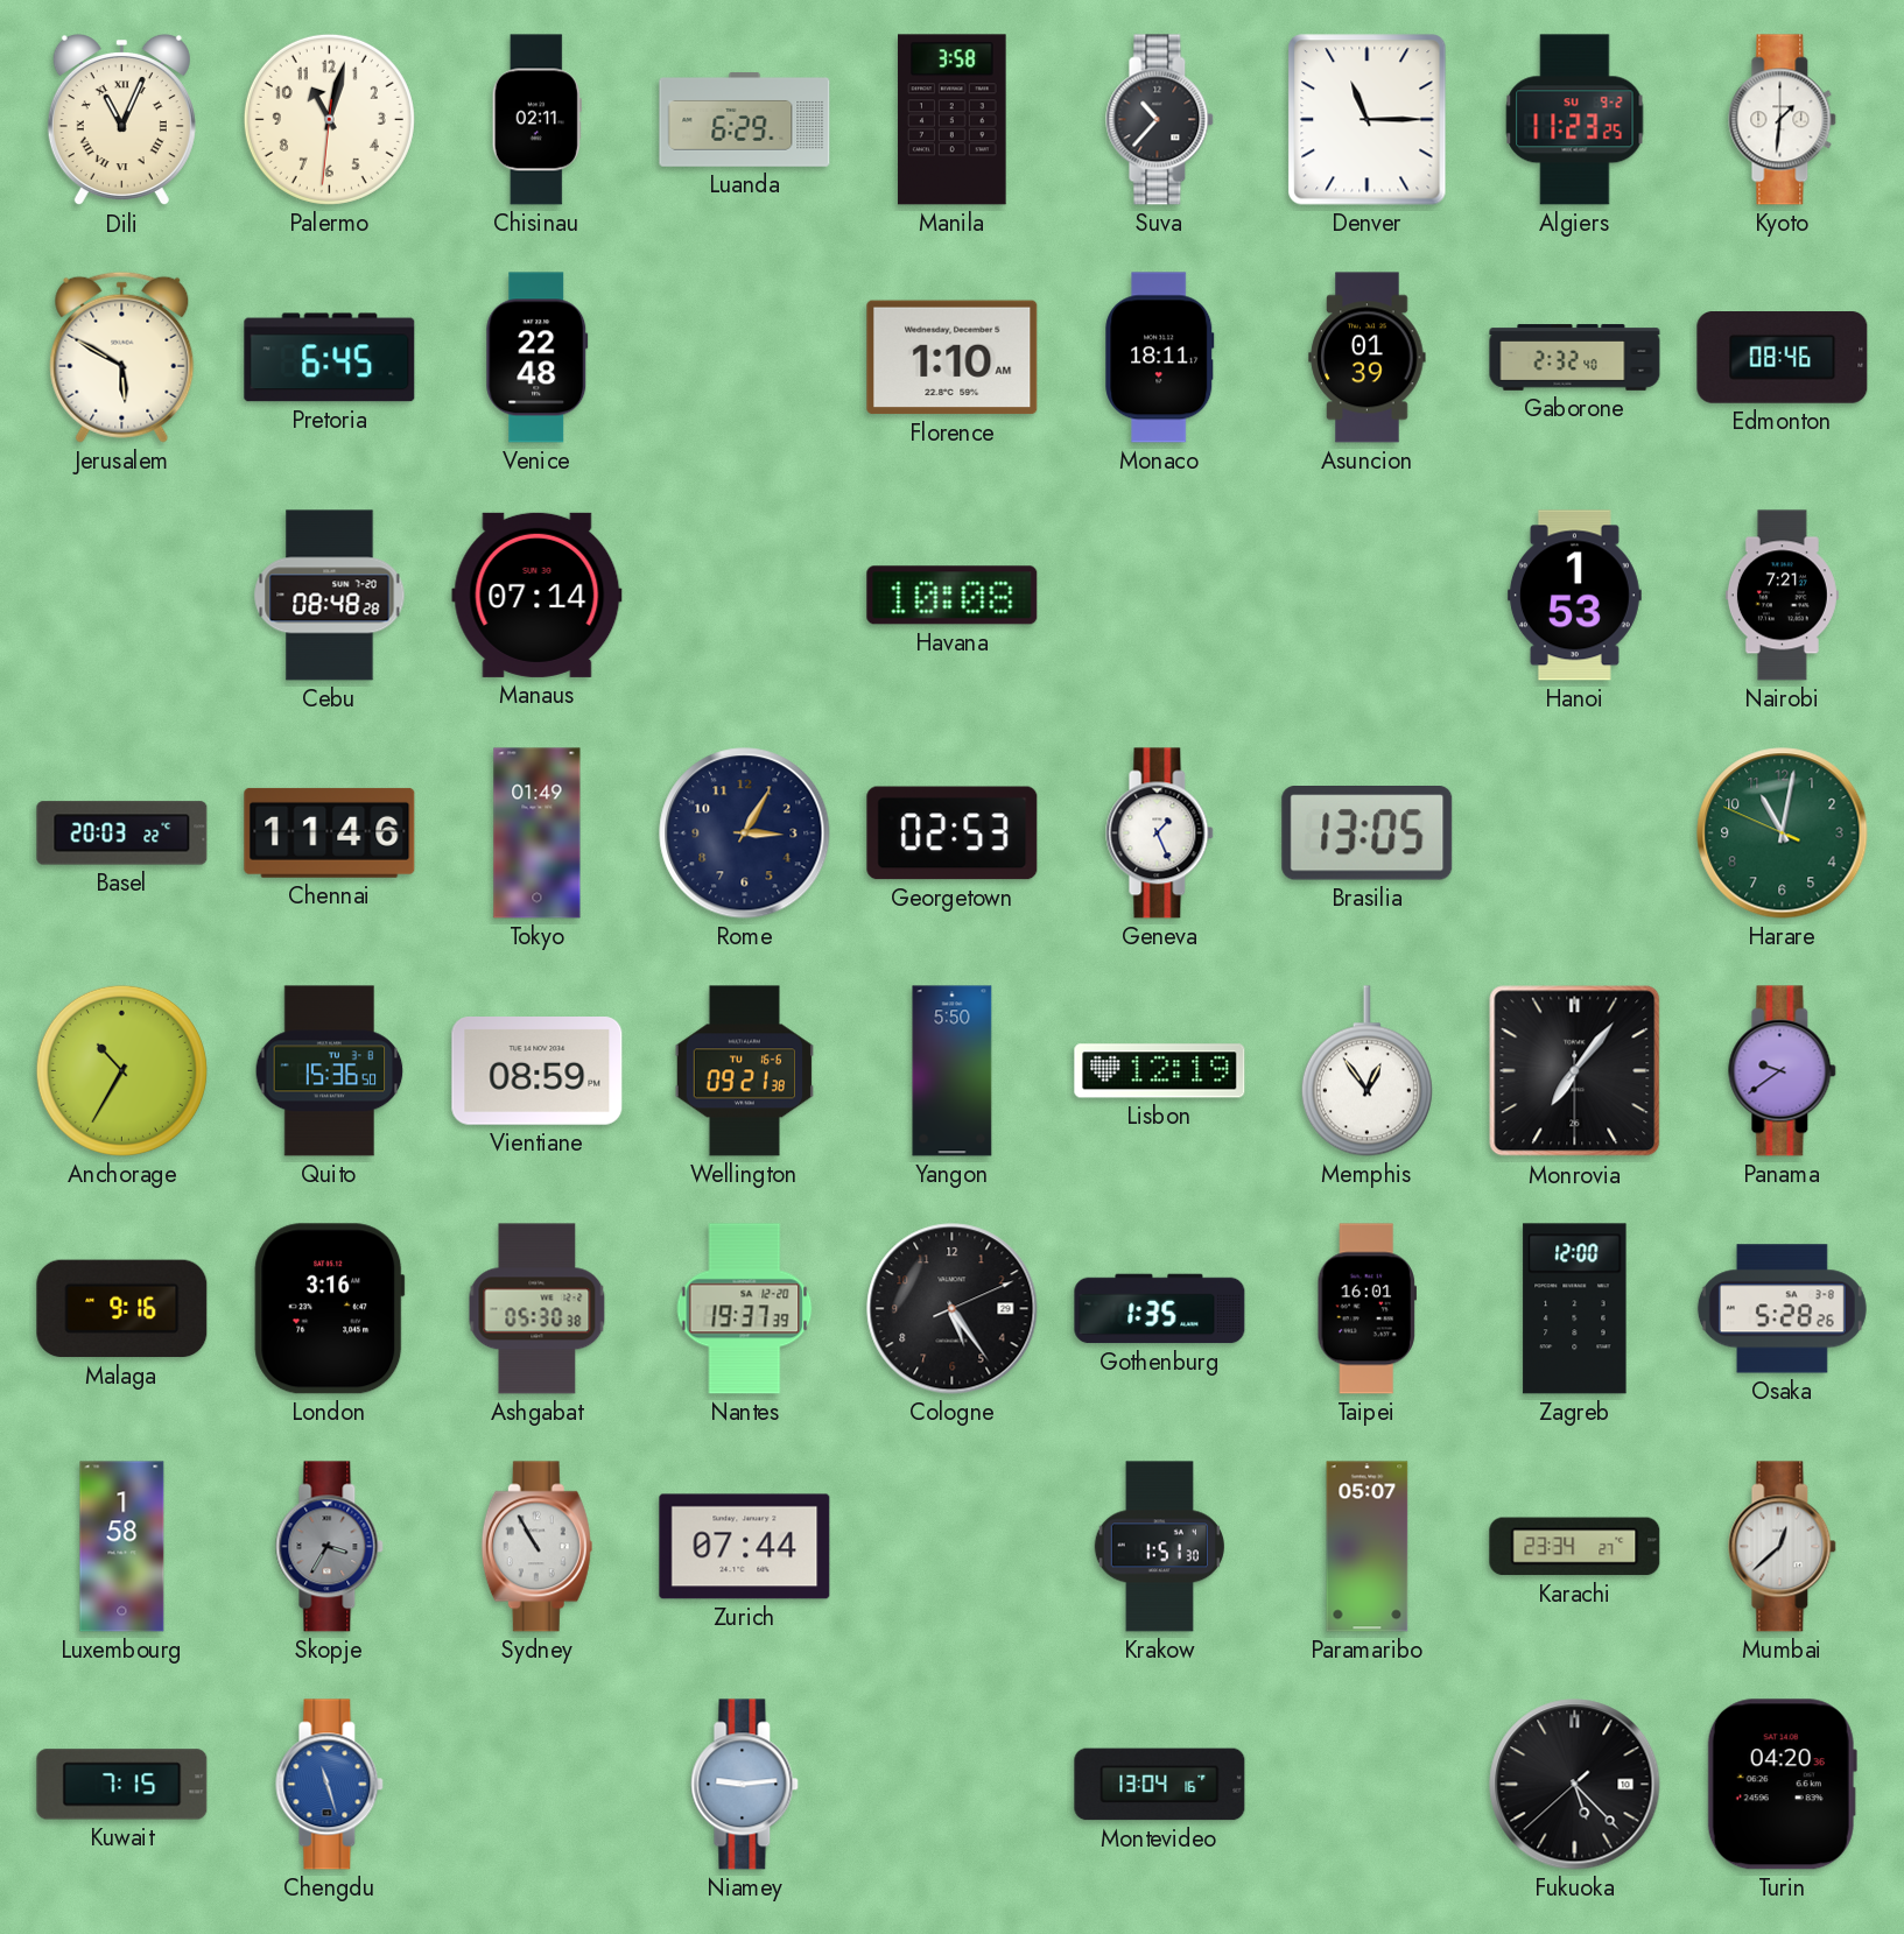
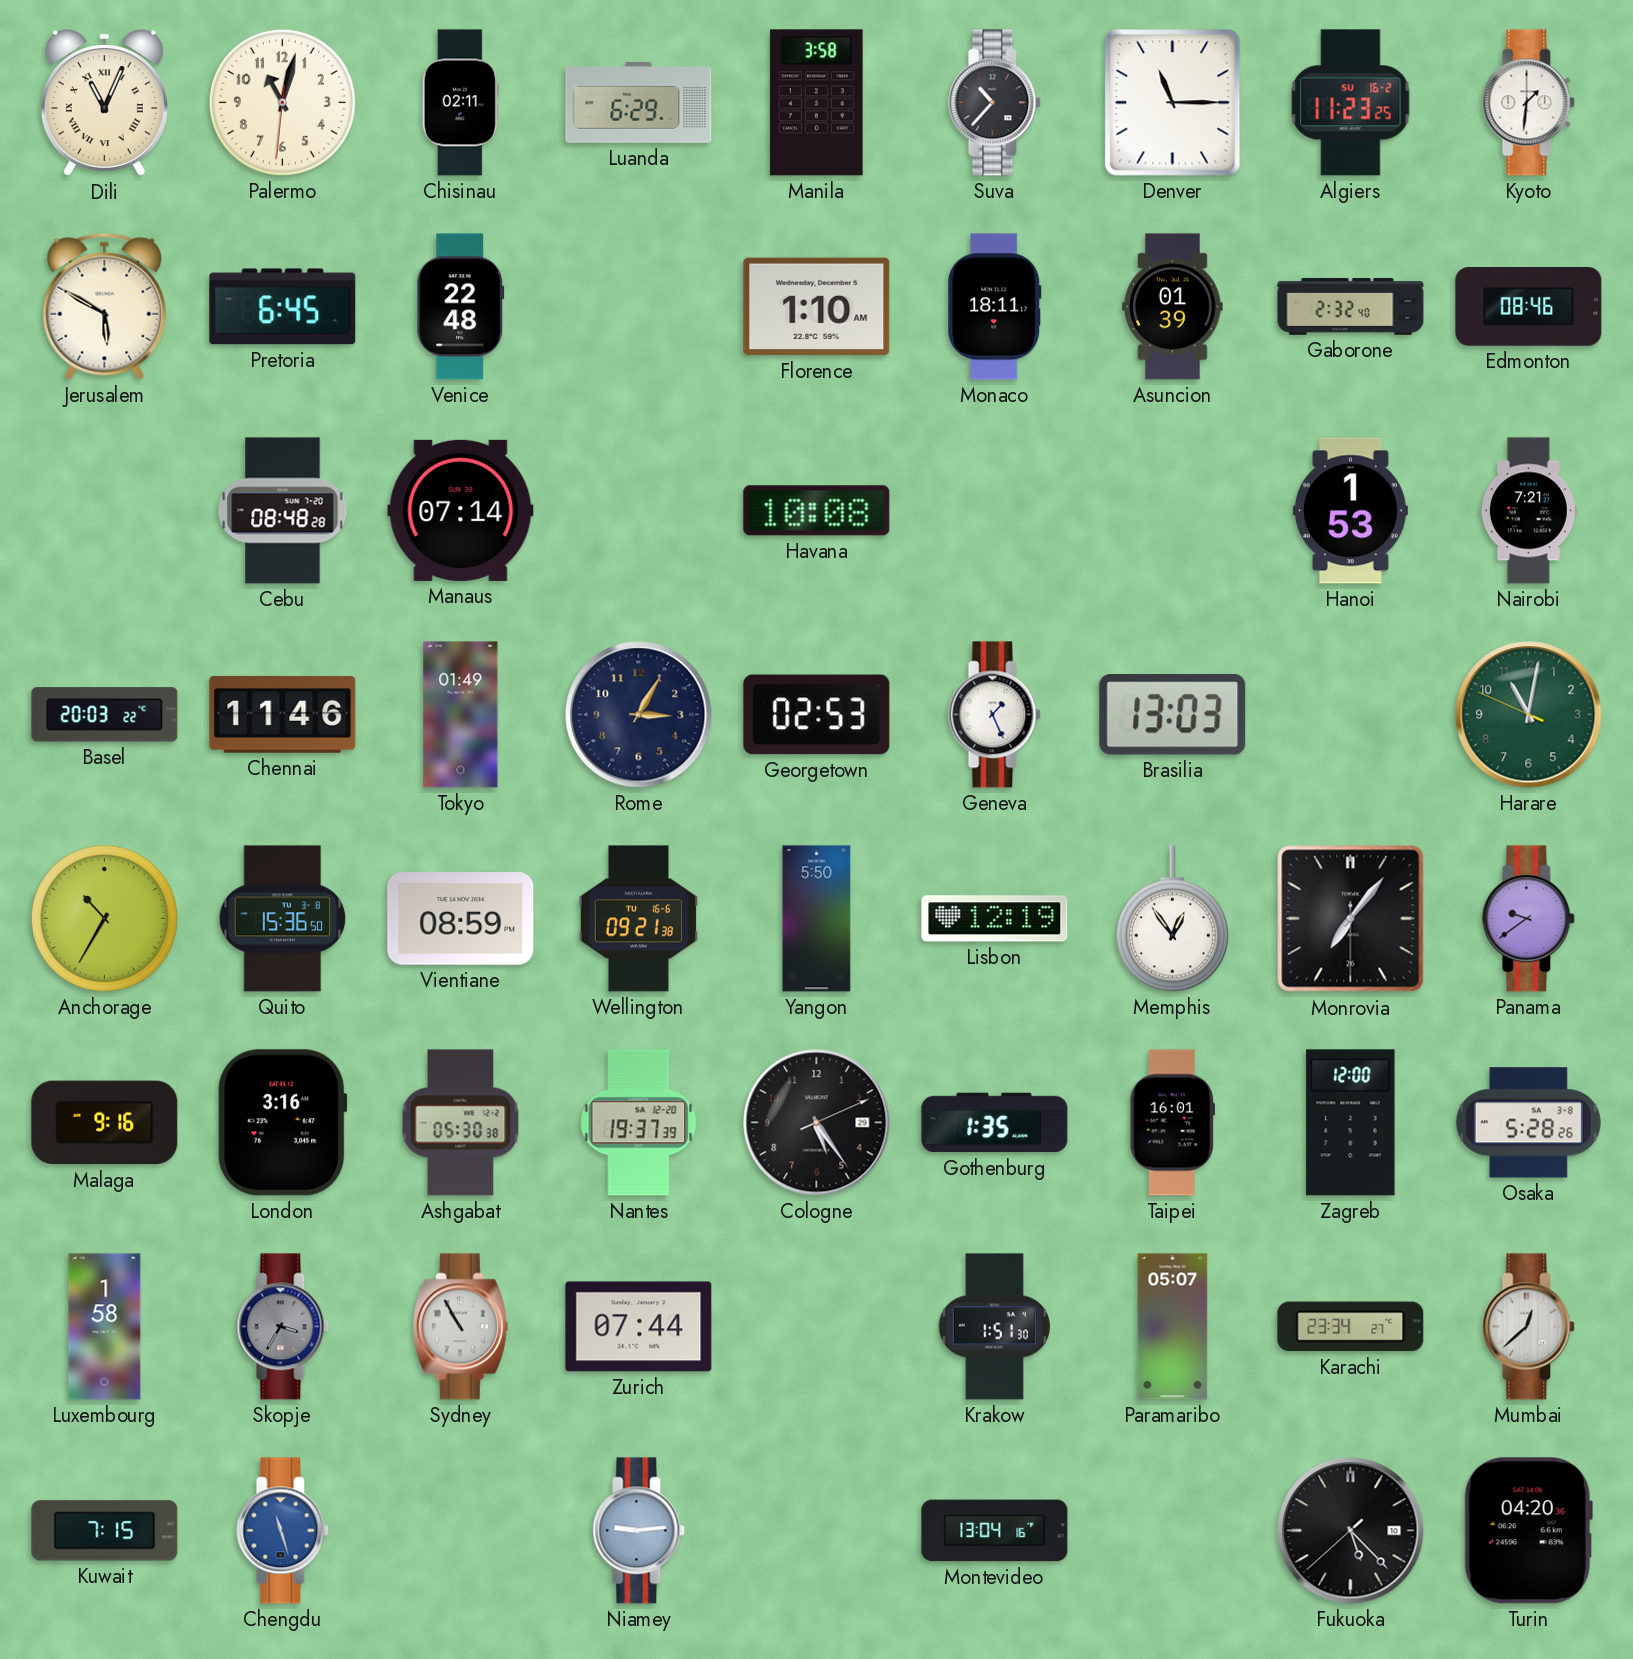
Algiers date: SU 9-2 -> SU 16-2 (1351, 103)
Brasilia: 13:05 -> 13:03 (1173, 715)
